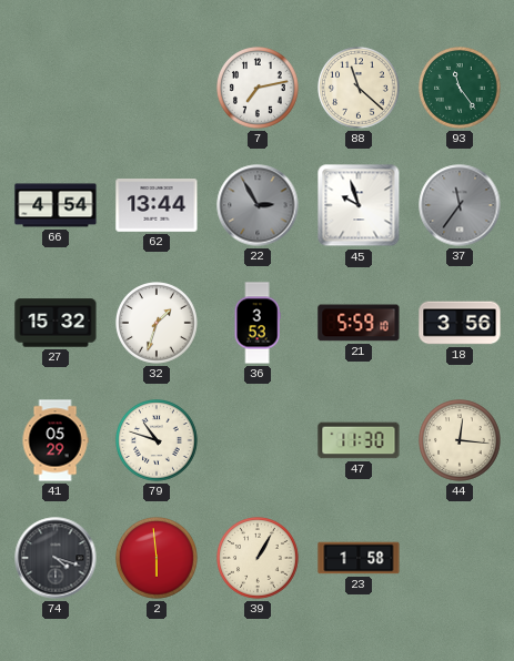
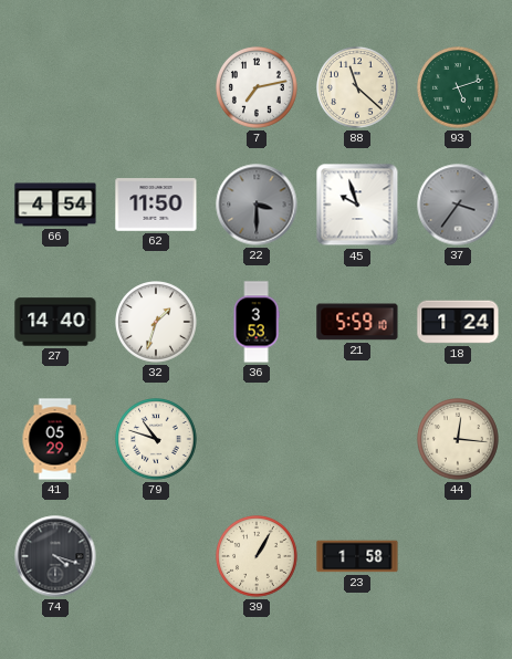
93: 11:24 -> 5:12 (459, 88)
62: 13:44 -> 11:50 (156, 205)
22: 2:55 -> 3:30 (257, 205)
37: 11:36 -> 3:36 (458, 205)
27: 15:32 -> 14:40 (55, 322)
18: 3:56 -> 1:24 (458, 322)
47: 11:30 -> none (359, 440)
2: 5:59 -> none (158, 559)
